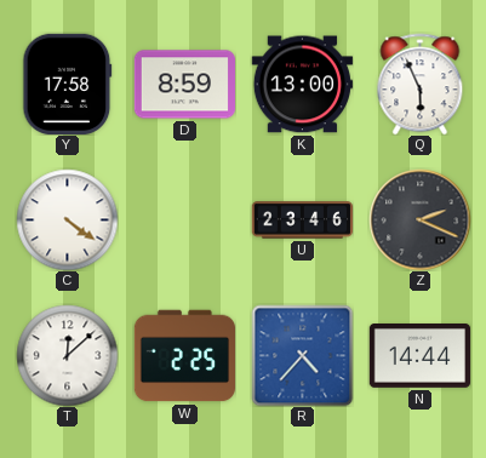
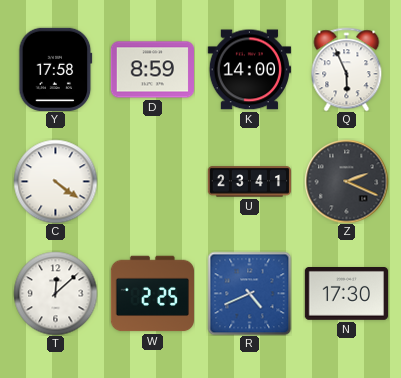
K: 13:00 -> 14:00 (249, 70)
U: 23:46 -> 23:41 (249, 182)
R: 4:37 -> 4:41 (249, 293)
N: 14:44 -> 17:30 (346, 294)
